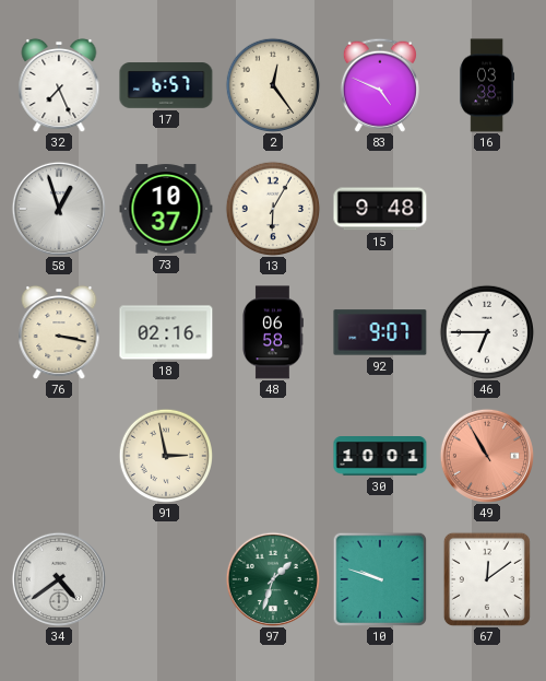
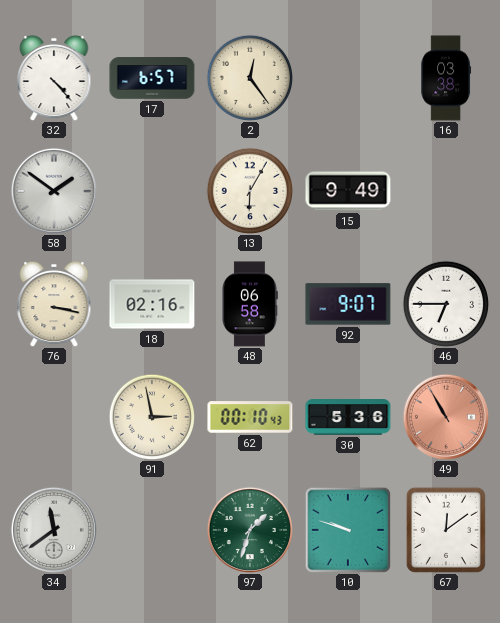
32: 7:26 -> 4:23 (54, 78)
83: 4:49 -> none (380, 85)
58: 12:57 -> 1:51 (54, 191)
73: 10:37 -> none (166, 209)
15: 9:48 -> 9:49 (348, 191)
62: none -> 00:10 (250, 417)
30: 10:01 -> 5:36 (348, 417)
34: 4:39 -> 11:39 (54, 530)
